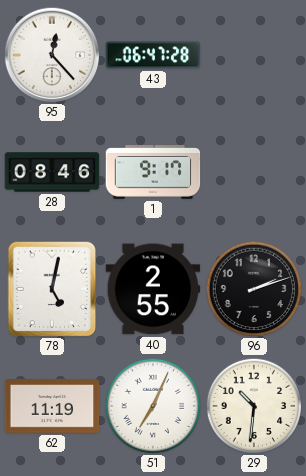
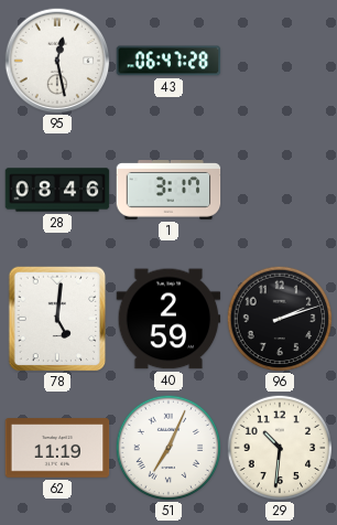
95: 12:23 -> 12:28 (57, 61)
1: 9:17 -> 3:17 (168, 190)
78: 5:02 -> 5:01 (57, 319)
40: 2:55 -> 2:59 (168, 319)
